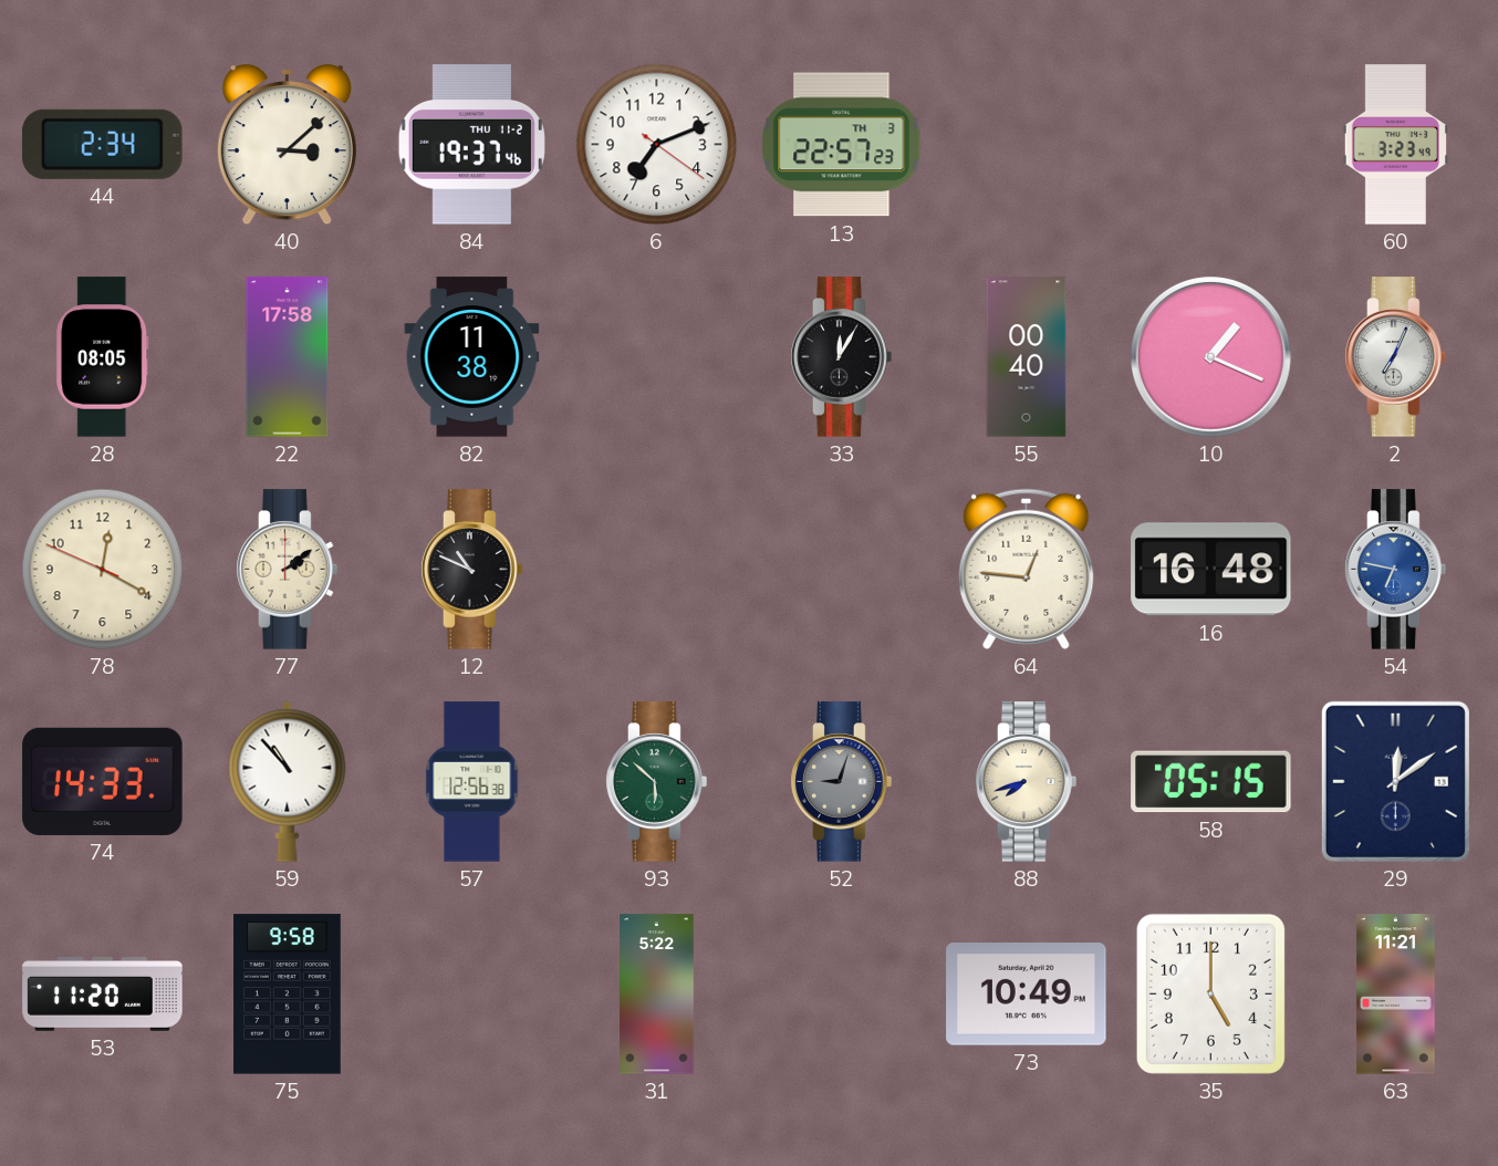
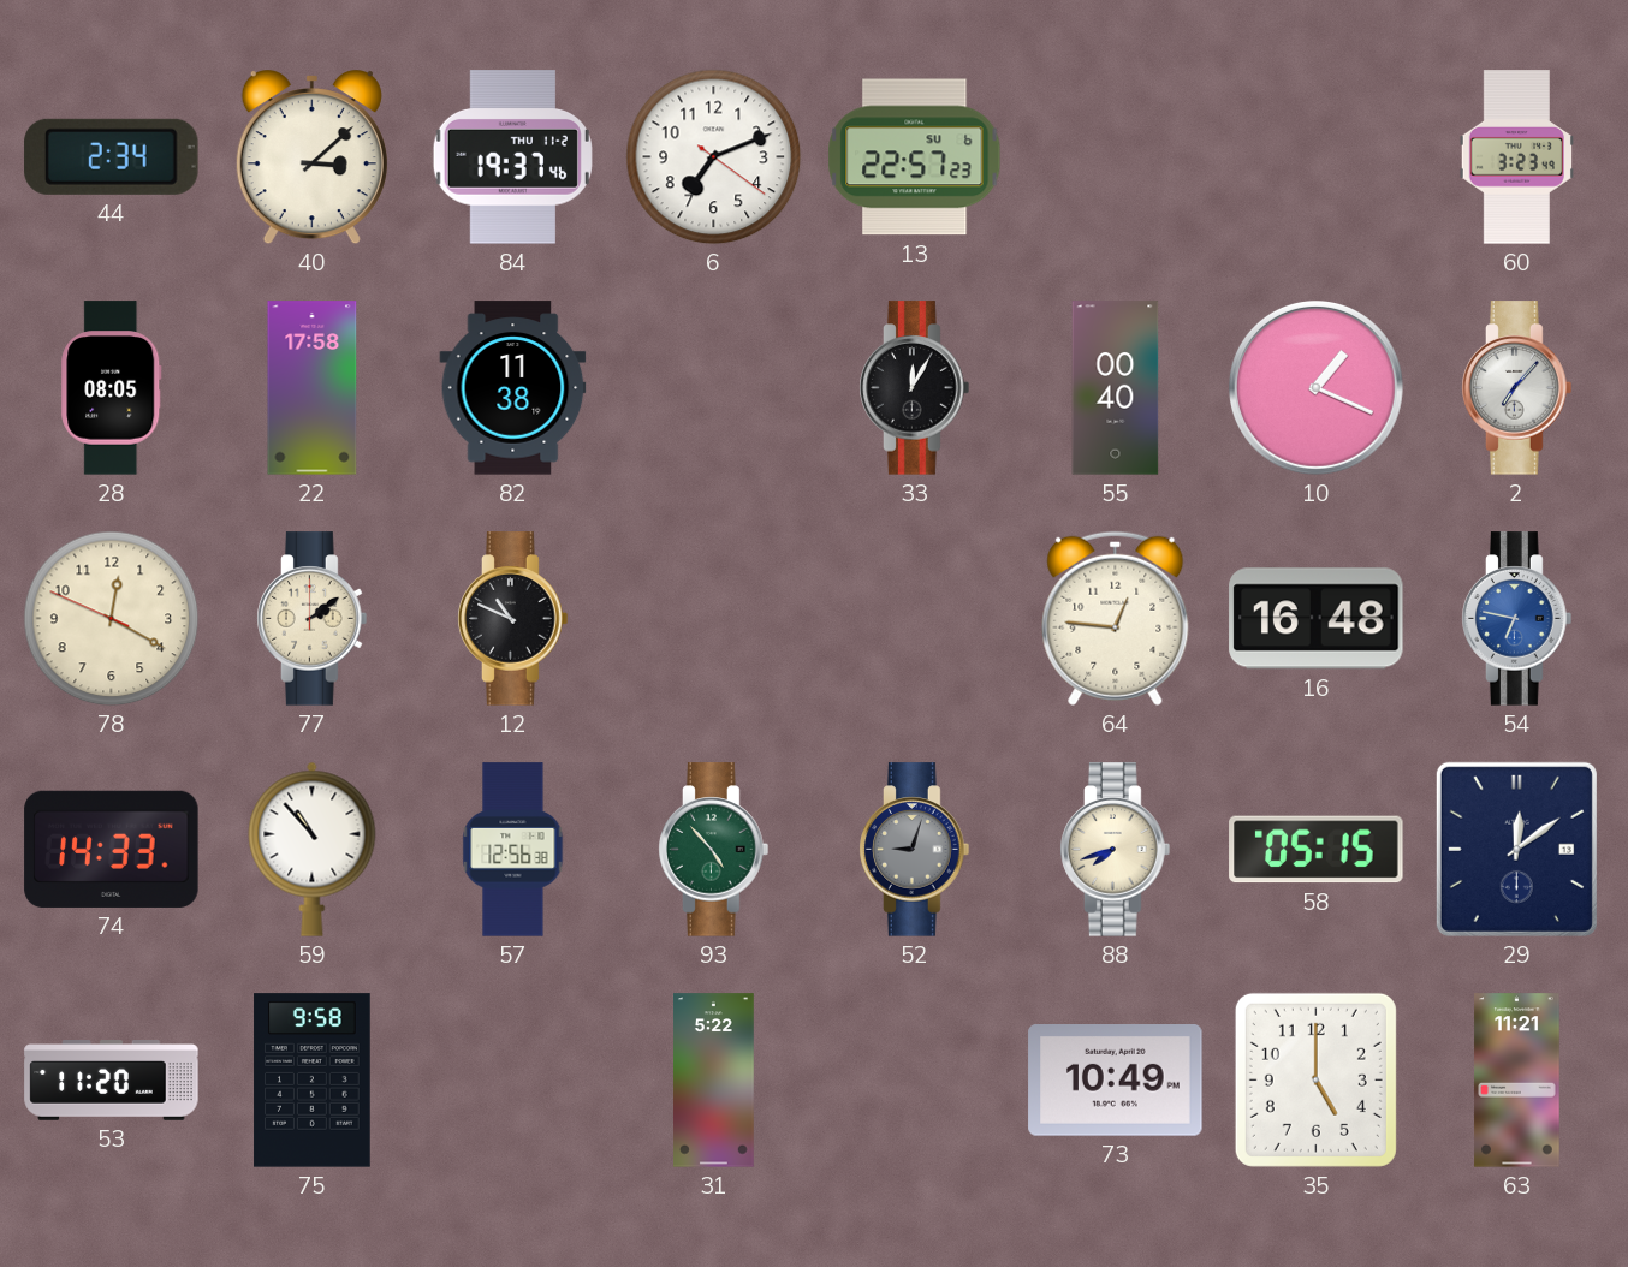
13 date: TH 3 -> SU 6 (915, 157)
2: 7:04 -> 7:07 (1517, 388)
93: 5:52 -> 4:53 (714, 850)
